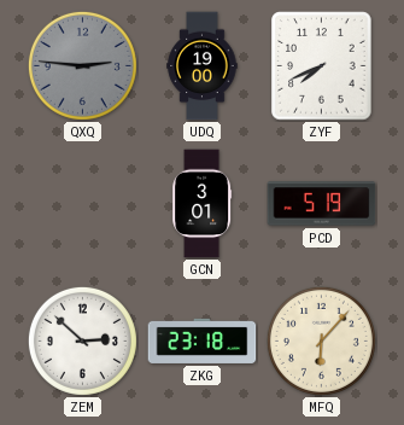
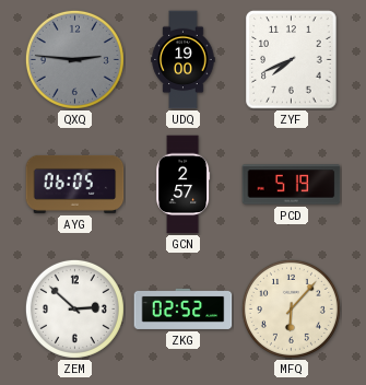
AYG: none -> 06:05 (75, 184)
GCN: 3:01 -> 2:57 (184, 185)
ZKG: 23:18 -> 02:52 (184, 308)
